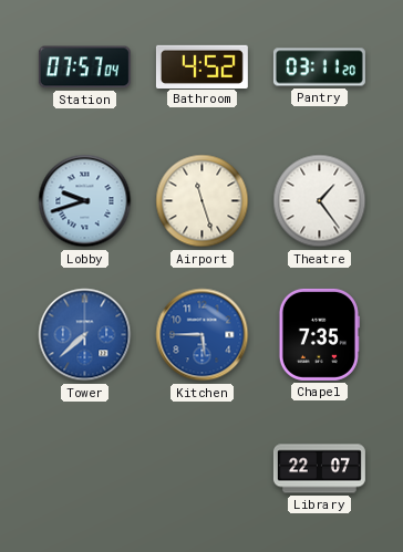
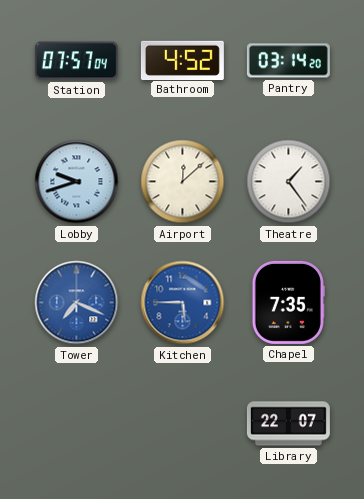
Pantry: 03:11 -> 03:14 (288, 61)
Airport: 11:27 -> 12:08 (183, 182)
Tower: 7:38 -> 7:19 (77, 303)
